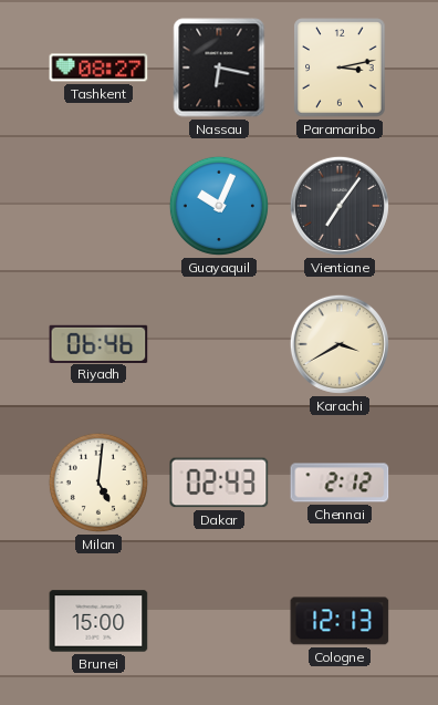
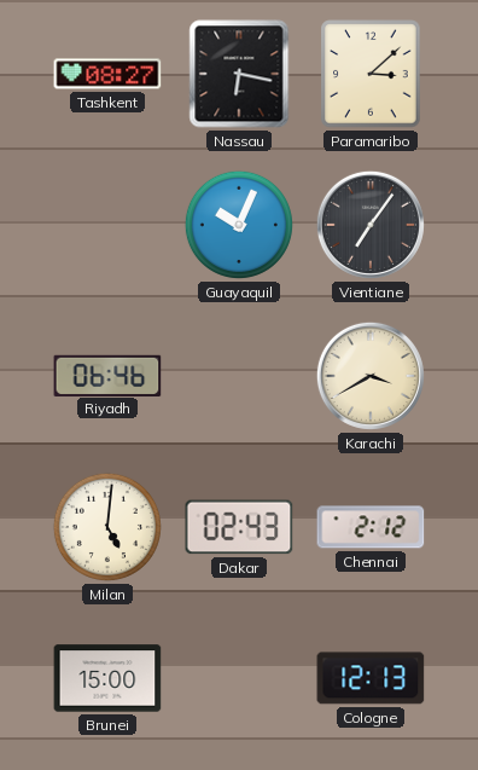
Paramaribo: 3:13 -> 3:08 (371, 74)
